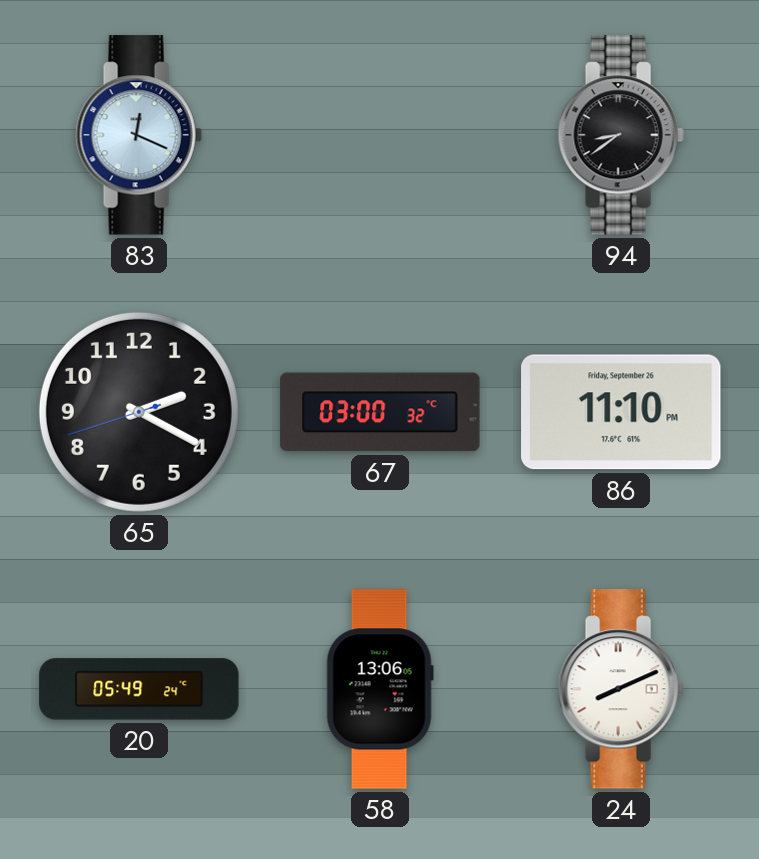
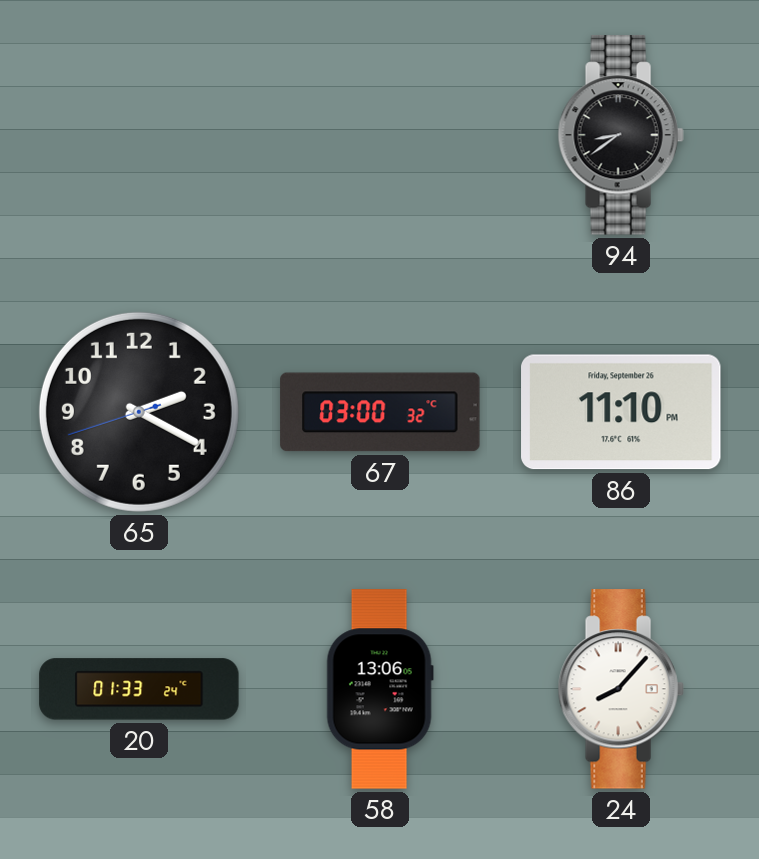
83: 12:19 -> none (139, 135)
20: 05:49 -> 01:33 (139, 689)
24: 8:11 -> 8:07 (621, 689)
